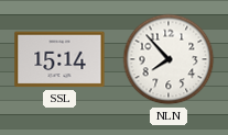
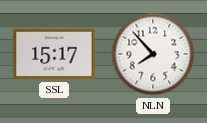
SSL: 15:14 -> 15:17 (54, 54)
